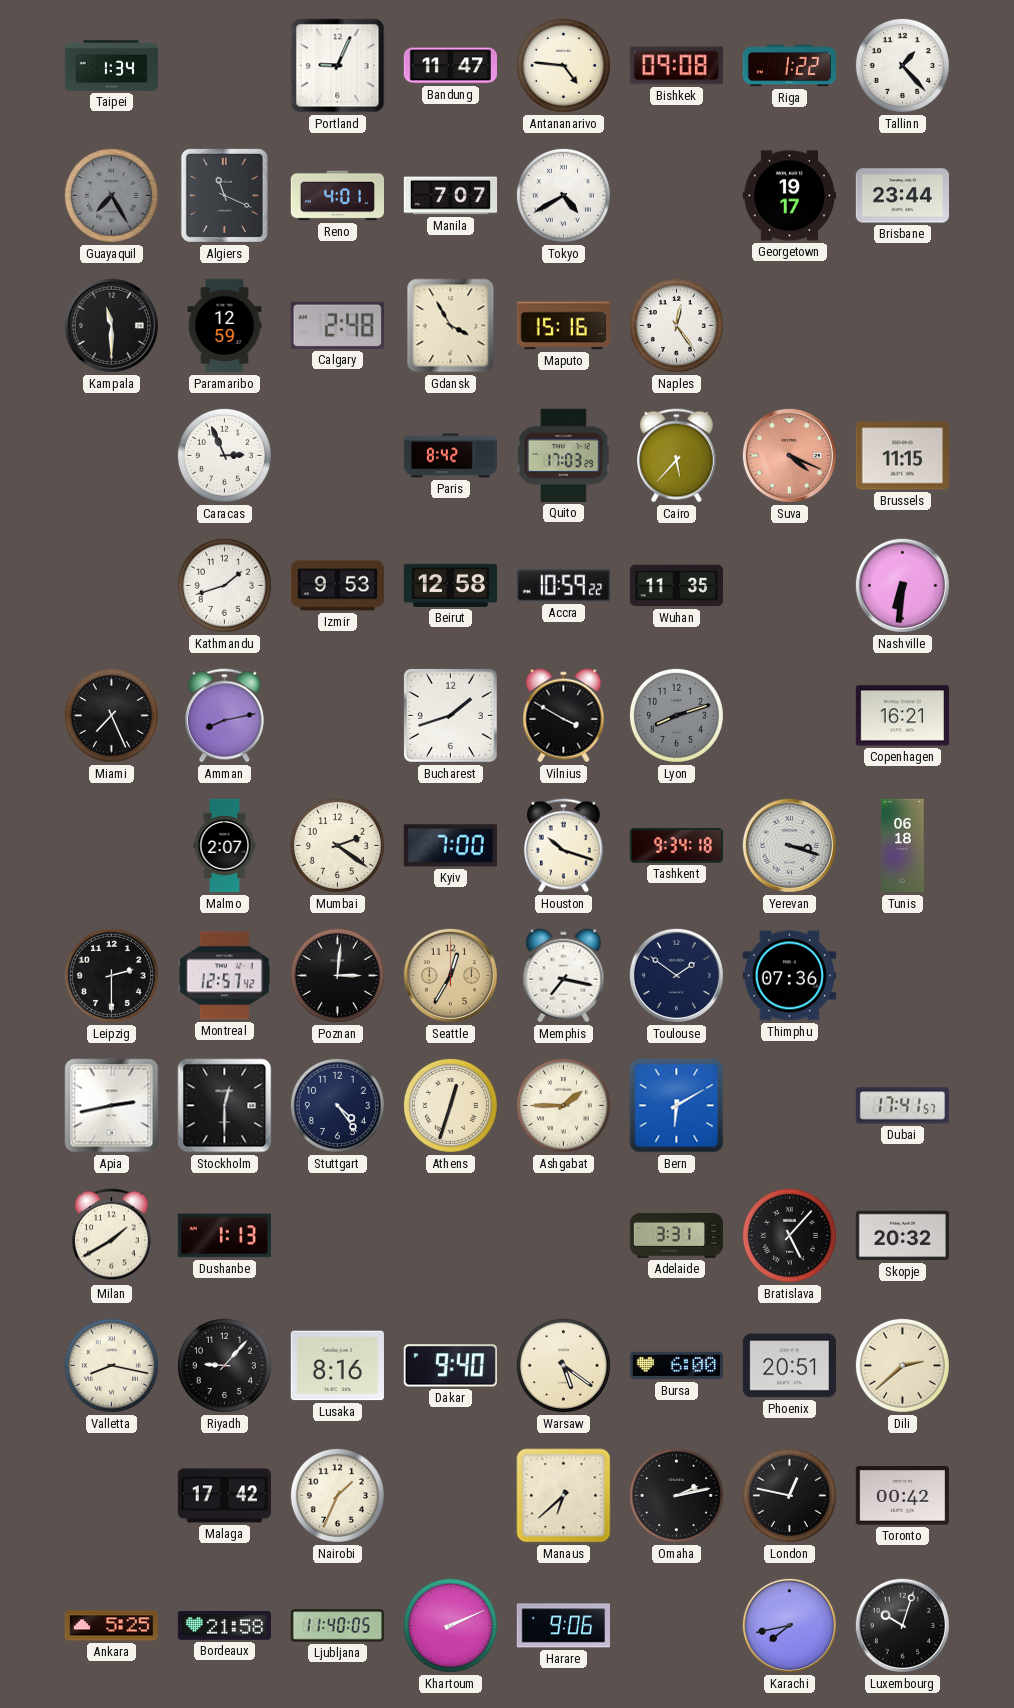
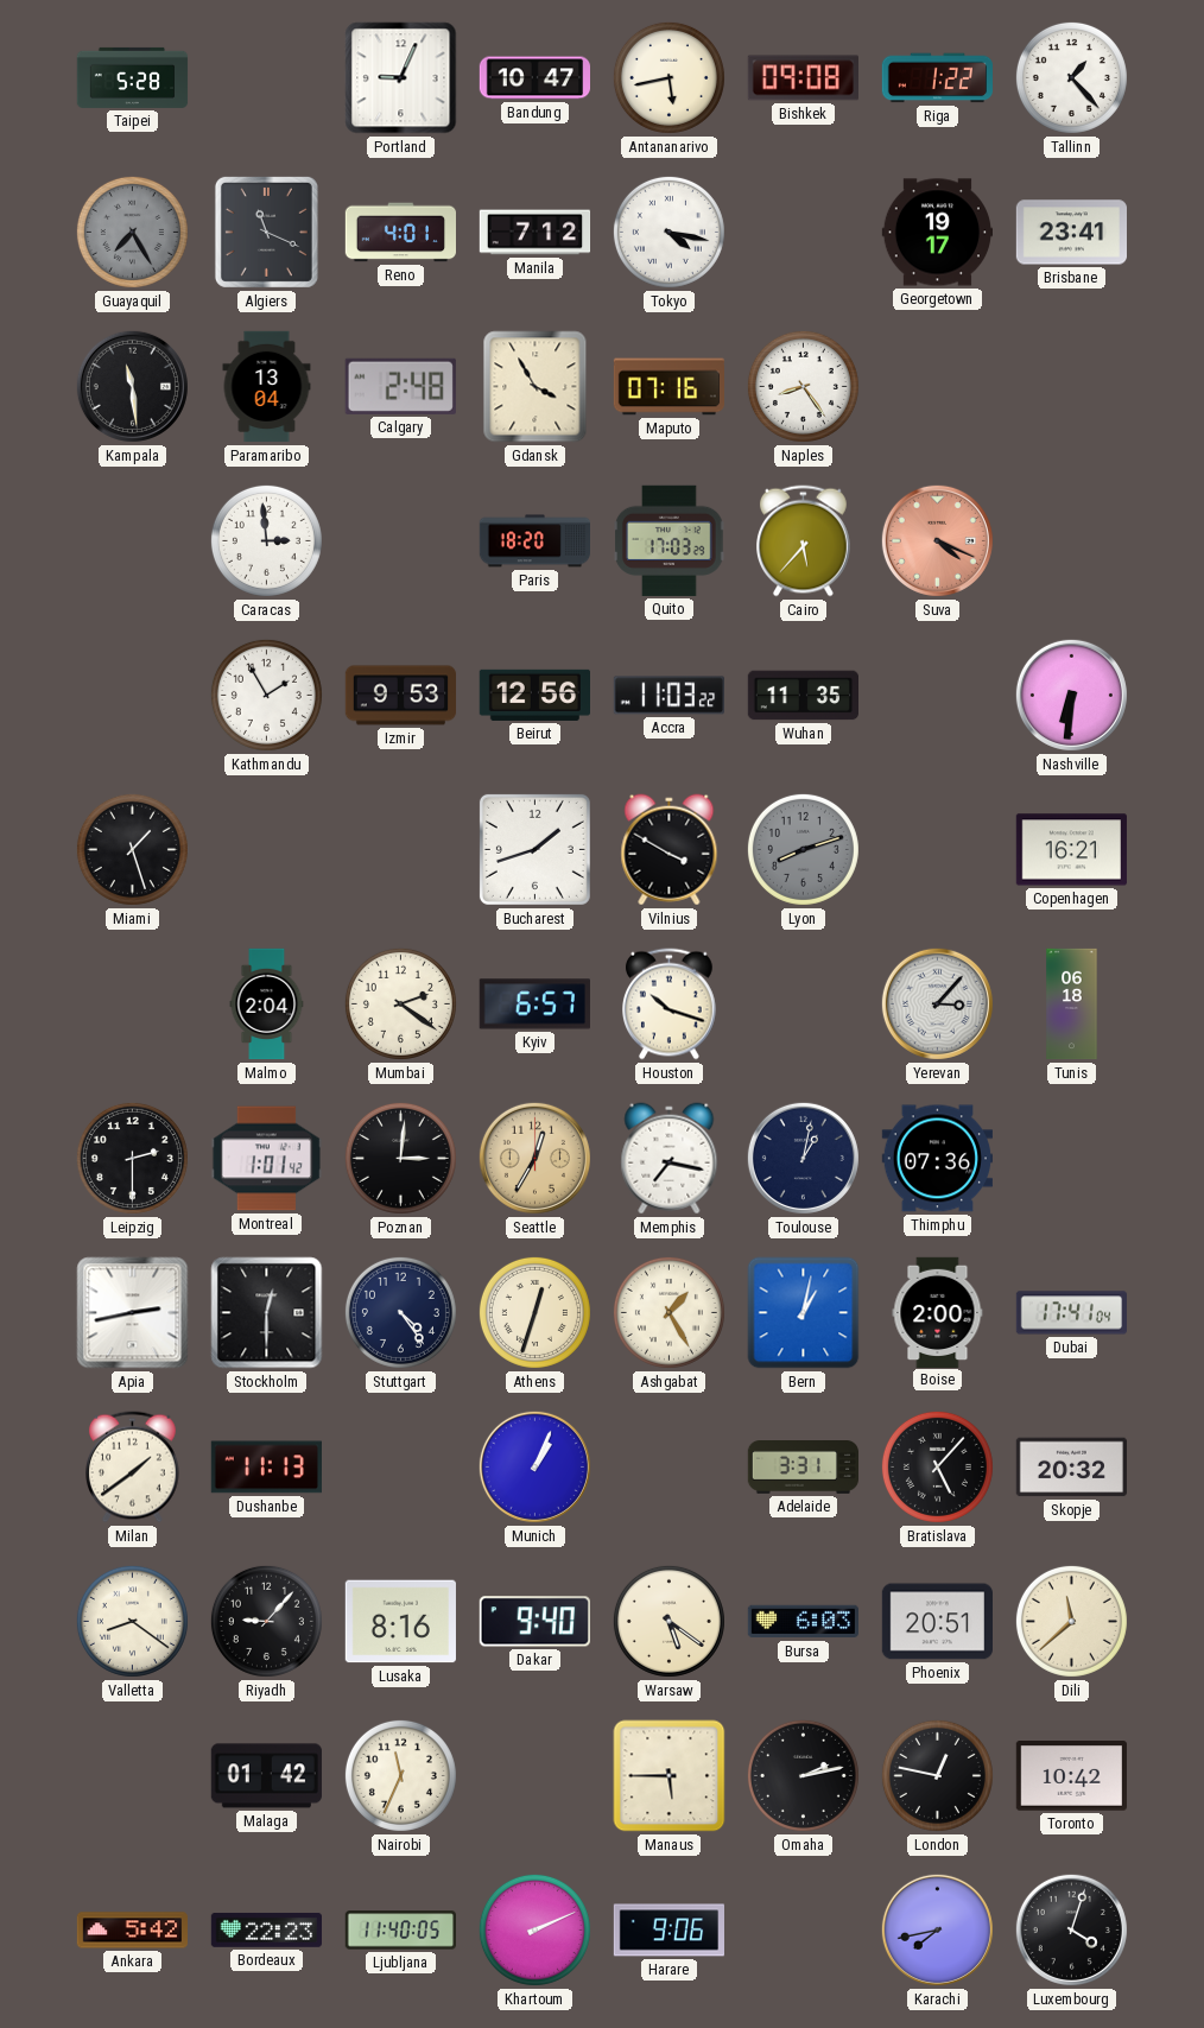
Taipei: 1:34 -> 5:28 (133, 77)
Bandung: 11:47 -> 10:47 (534, 78)
Antananarivo: 4:46 -> 5:43 (668, 77)
Manila: 7:07 -> 7:12 (536, 233)
Tokyo: 4:40 -> 4:17 (668, 232)
Brisbane: 23:44 -> 23:41 (1071, 233)
Kampala: 11:30 -> 11:29 (132, 386)
Paramaribo: 12:59 -> 13:04 (267, 387)
Maputo: 15:16 -> 07:16 (668, 387)
Naples: 12:24 -> 8:24 (803, 386)
Caracas: 2:56 -> 2:59 (266, 540)
Paris: 8:42 -> 18:20 (534, 541)
Brussels: 11:15 -> none (902, 456)
Kathmandu: 1:42 -> 1:55 (266, 695)
Beirut: 12:58 -> 12:56 (534, 695)
Accra: 10:59 -> 11:03 (668, 696)
Miami: 7:26 -> 1:27 (132, 849)
Amman: 8:13 -> none (225, 716)
Malmo: 2:07 -> 2:04 (267, 1005)
Kyiv: 7:00 -> 6:57 (534, 1005)
Tashkent: 9:34 -> none (677, 845)
Yerevan: 3:18 -> 3:07 (937, 1003)
Montreal: 12:57 -> 1:01 (266, 1159)
Toulouse: 1:51 -> 1:02 (803, 1158)
Ashgabat: 1:45 -> 1:25 (668, 1312)
Bern: 6:10 -> 1:02 (804, 1313)
Boise: none -> 2:00 (938, 1312)
Dubai: 17:41:57 -> 17:41:04 (1071, 1313)
Milan: 1:40 -> 1:39 (133, 1468)
Dushanbe: 1:13 -> 11:13 (266, 1468)
Munich: none -> 1:04 (534, 1466)
Valletta: 8:17 -> 8:21 (132, 1621)
Bursa: 6:00 -> 6:03 (803, 1622)
Dili: 2:38 -> 11:38 (1071, 1621)
Malaga: 17:42 -> 01:42 (266, 1776)
Nairobi: 1:34 -> 11:34 (400, 1775)
Manaus: 6:38 -> 5:45 (670, 1776)
Toronto: 00:42 -> 10:42 (1071, 1776)
Ankara: 5:25 -> 5:42 (132, 1931)
Bordeaux: 21:58 -> 22:23 (266, 1929)
Luxembourg: 10:03 -> 4:03 (1071, 1929)
